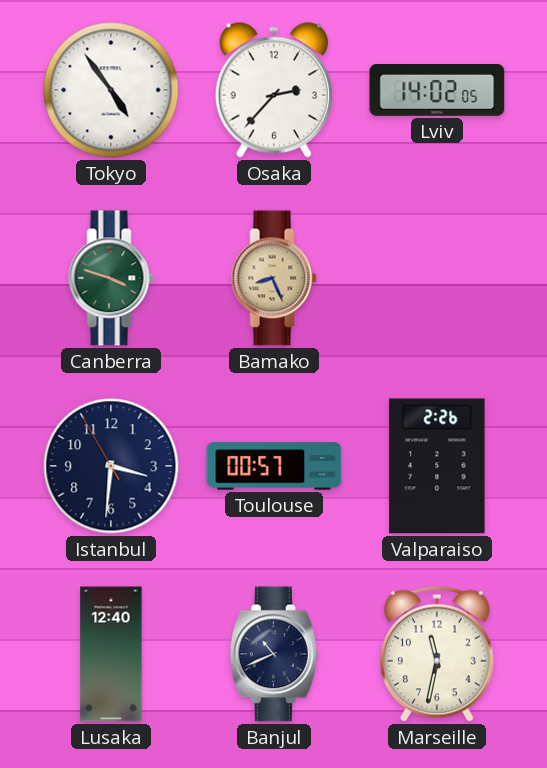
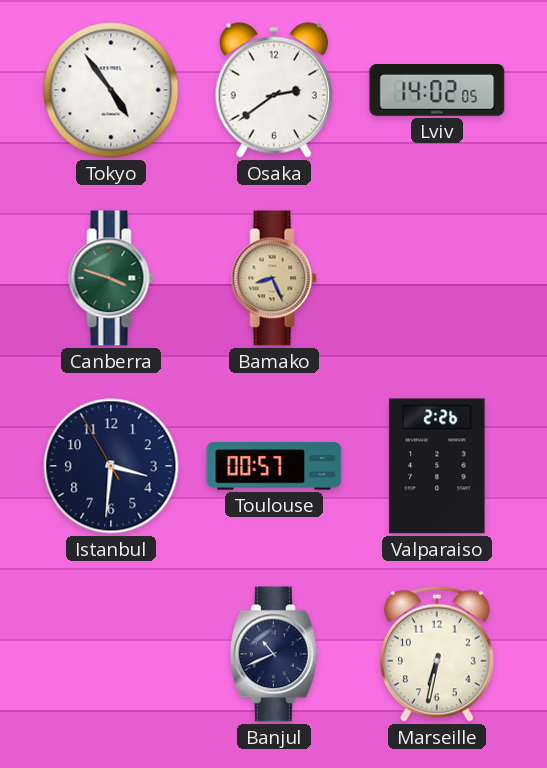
Osaka: 2:37 -> 2:39 (274, 90)
Lusaka: 12:40 -> none (111, 654)
Marseille: 11:32 -> 6:32 (437, 654)
